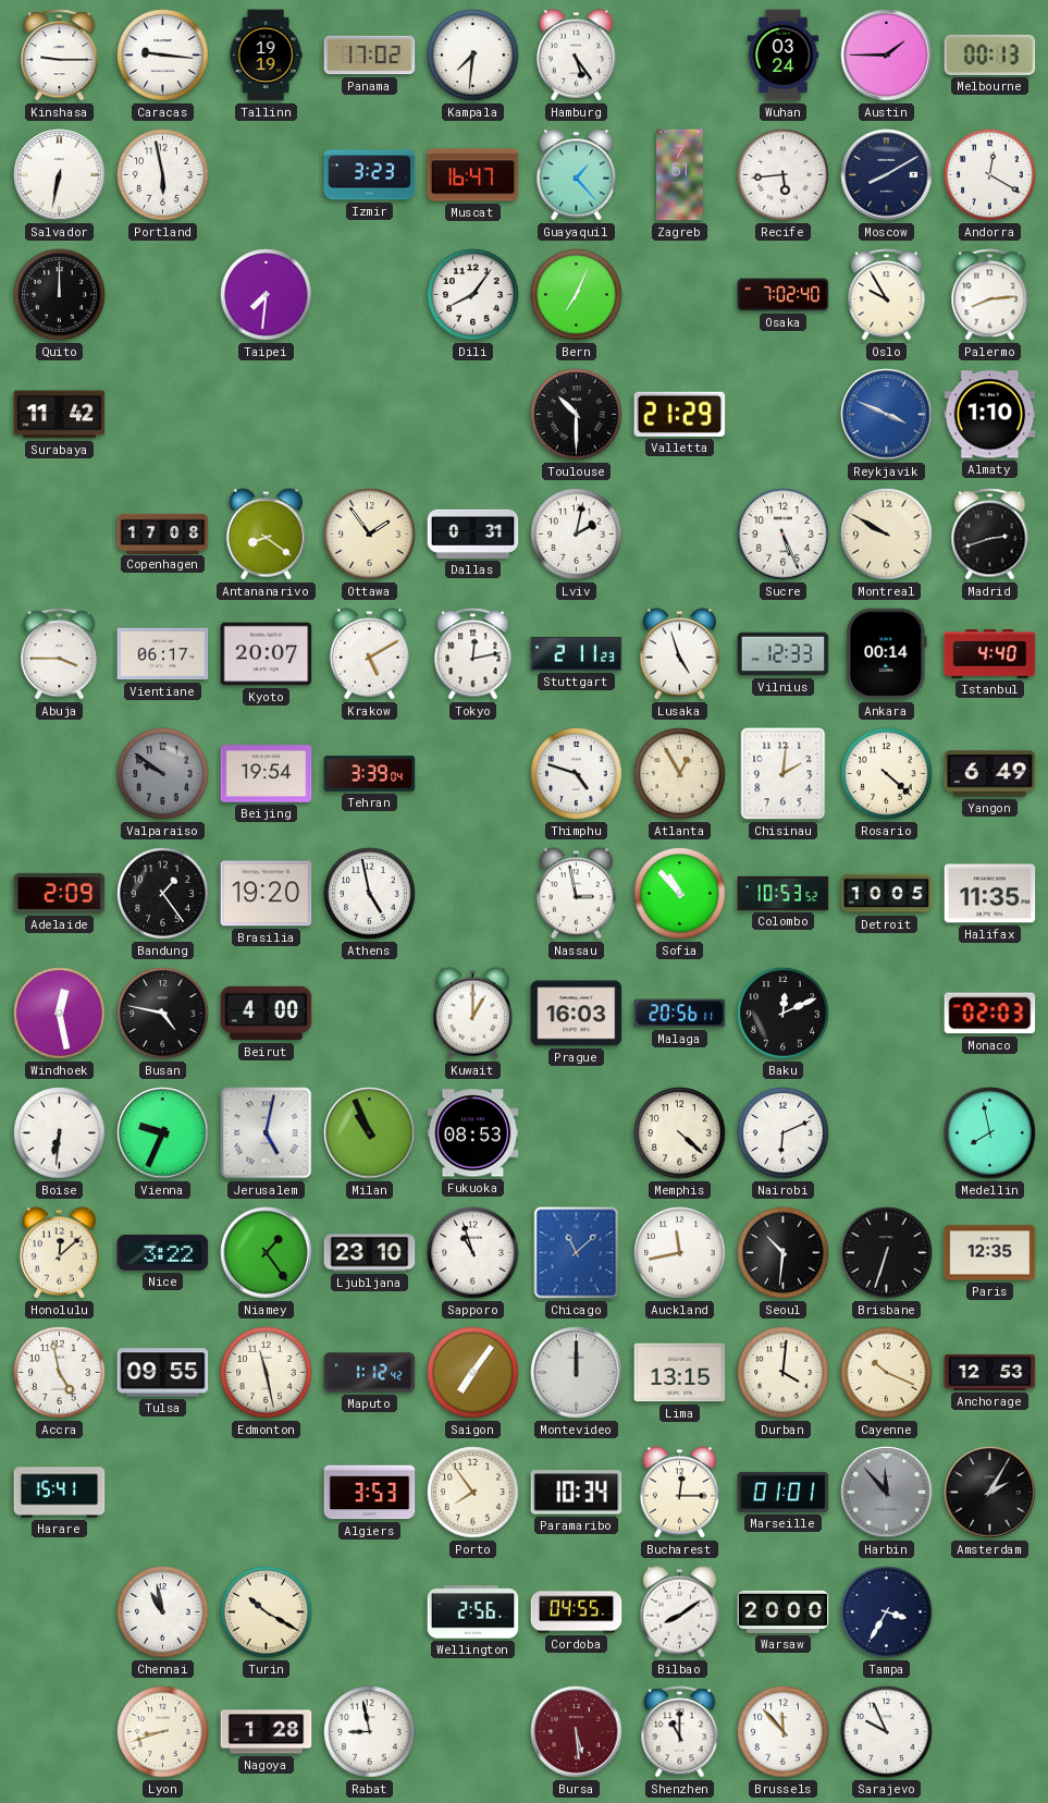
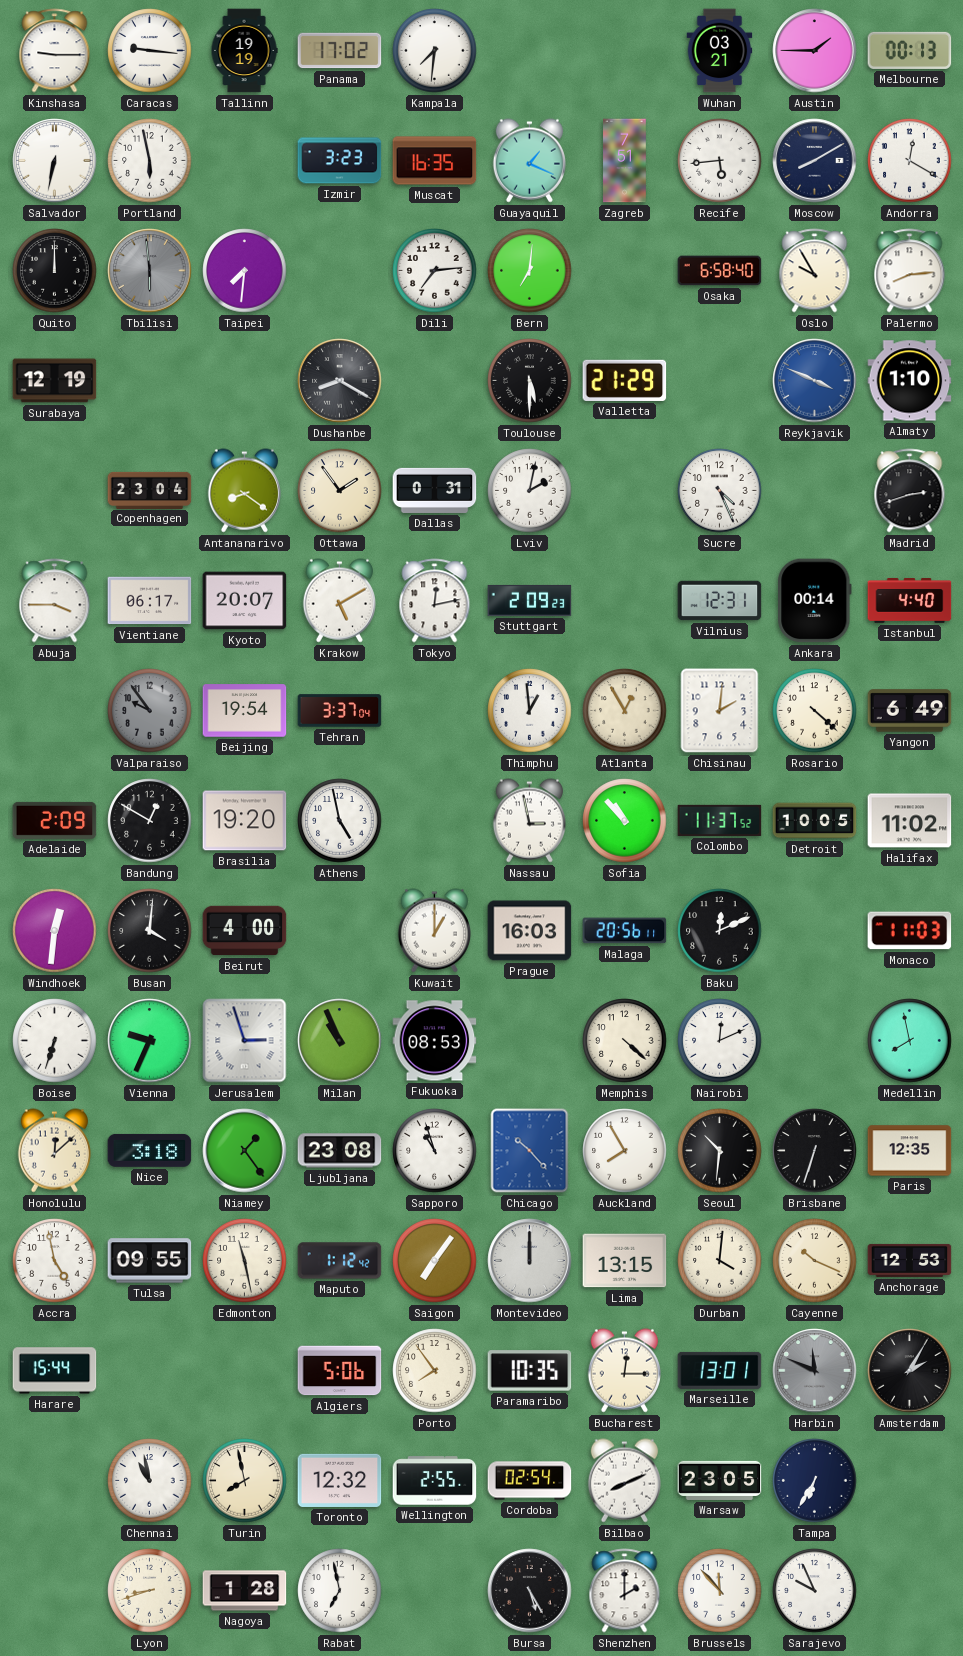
Hamburg: 5:24 -> none (576, 56)
Wuhan: 03:24 -> 03:21 (720, 51)
Muscat: 16:47 -> 16:35 (435, 161)
Guayaquil: 1:23 -> 1:19 (529, 161)
Tbilisi: none -> 5:59 (150, 271)
Dili: 8:06 -> 7:14 (435, 271)
Bern: 7:04 -> 7:01 (530, 271)
Osaka: 7:02 -> 6:58 (720, 271)
Surabaya: 11:42 -> 12:19 (55, 381)
Dushanbe: none -> 8:20 (340, 381)
Toulouse: 10:30 -> 5:30 (530, 381)
Copenhagen: 17:08 -> 23:04 (150, 490)
Sucre: 5:26 -> 4:26 (720, 491)
Montreal: 9:50 -> none (887, 535)
Stuttgart: 2:11 -> 2:09 (530, 600)
Lusaka: 4:57 -> none (679, 654)
Vilnius: 12:33 -> 12:31 (720, 601)
Valparaiso: 9:51 -> 9:54 (150, 711)
Tehran: 3:39 -> 3:37 (340, 711)
Thimphu: 4:48 -> 12:59 (530, 711)
Bandung: 1:24 -> 12:50 (150, 821)
Colombo: 10:53 -> 11:37 (720, 820)
Halifax: 11:35 -> 11:02 (910, 821)
Windhoek: 12:28 -> 12:31 (55, 931)
Busan: 4:47 -> 4:01 (150, 931)
Monaco: 02:03 -> 11:03 (910, 931)
Boise: 6:31 -> 6:33 (55, 1041)
Jerusalem: 5:02 -> 2:57 (245, 1041)
Nairobi: 6:11 -> 12:11 (720, 1041)
Nice: 3:22 -> 3:18 (150, 1150)
Ljubljana: 23:10 -> 23:08 (340, 1151)
Chicago: 11:08 -> 10:23 (530, 1151)
Auckland: 11:43 -> 7:55 (625, 1151)
Harare: 15:41 -> 15:44 (55, 1371)
Algiers: 3:53 -> 5:06 (340, 1371)
Paramaribo: 10:34 -> 10:35 (530, 1371)
Marseille: 01:01 -> 13:01 (720, 1370)
Harbin: 11:53 -> 11:49 (815, 1371)
Turin: 10:20 -> 7:58 (245, 1481)
Toronto: none -> 12:32 (340, 1480)
Wellington: 2:56 -> 2:55 (435, 1481)
Cordoba: 04:55 -> 02:54 (530, 1481)
Bilbao: 8:09 -> 8:11 (624, 1481)
Warsaw: 20:00 -> 23:05 (720, 1480)
Tampa: 3:35 -> 6:35 (815, 1481)
Rabat: 8:58 -> 6:58 (340, 1591)
Bursa: 5:29 -> 5:25 (530, 1591)
Bursa dial: burgundy -> black (530, 1591)
Shenzhen: 11:00 -> 2:00 (625, 1591)
